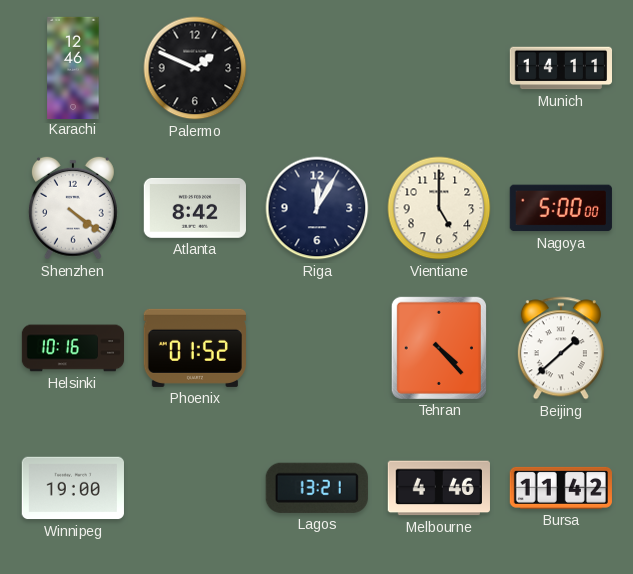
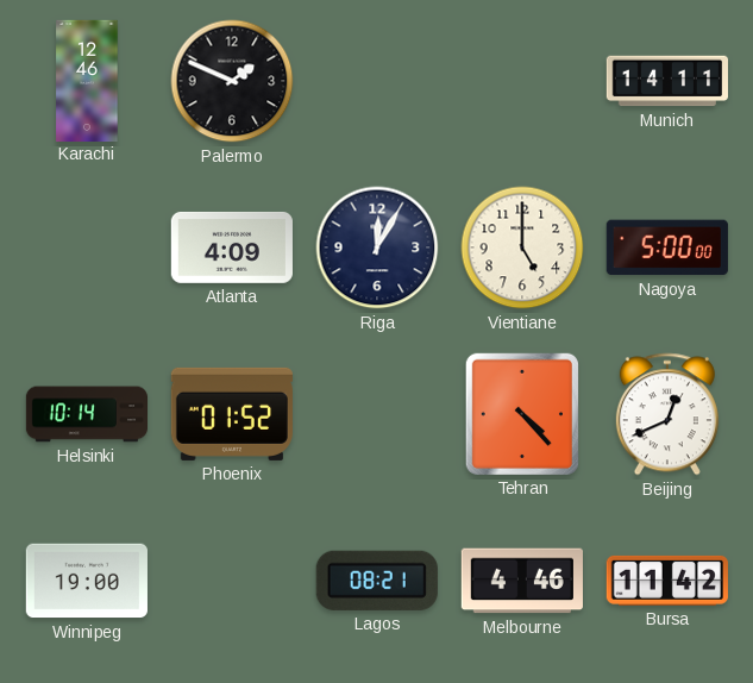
Shenzhen: 4:21 -> none (73, 208)
Atlanta: 8:42 -> 4:09 (232, 247)
Helsinki: 10:16 -> 10:14 (87, 414)
Beijing: 1:38 -> 12:41 (667, 414)
Lagos: 13:21 -> 08:21 (377, 581)
